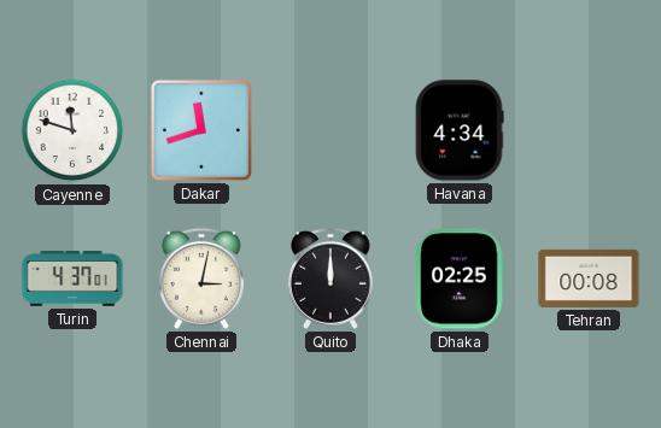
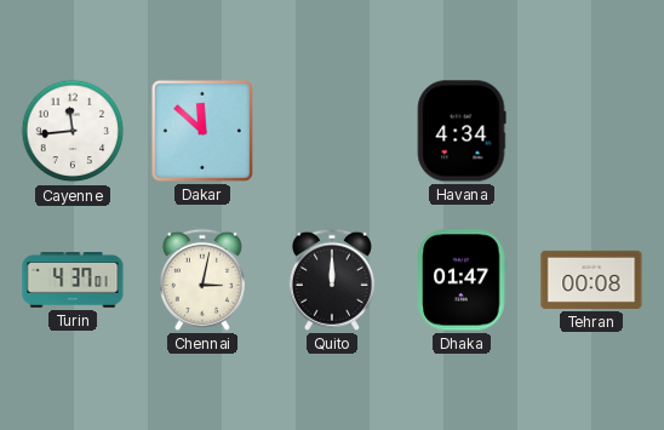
Cayenne: 11:48 -> 11:44 (73, 131)
Dakar: 11:42 -> 11:52 (202, 131)
Dhaka: 02:25 -> 01:47 (462, 280)
